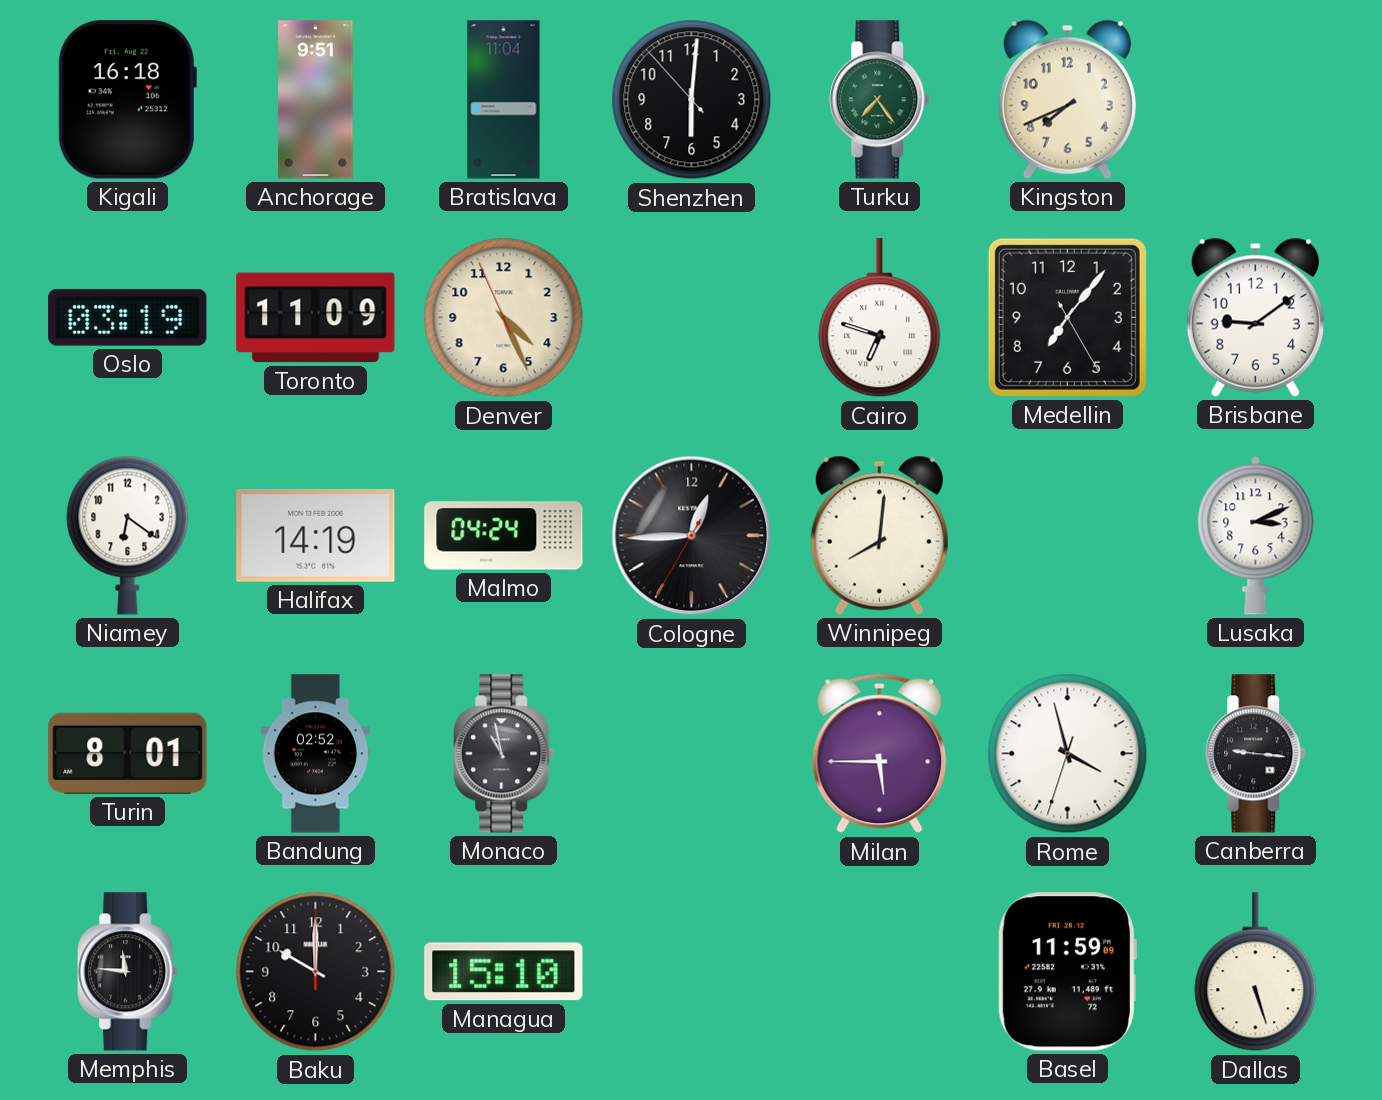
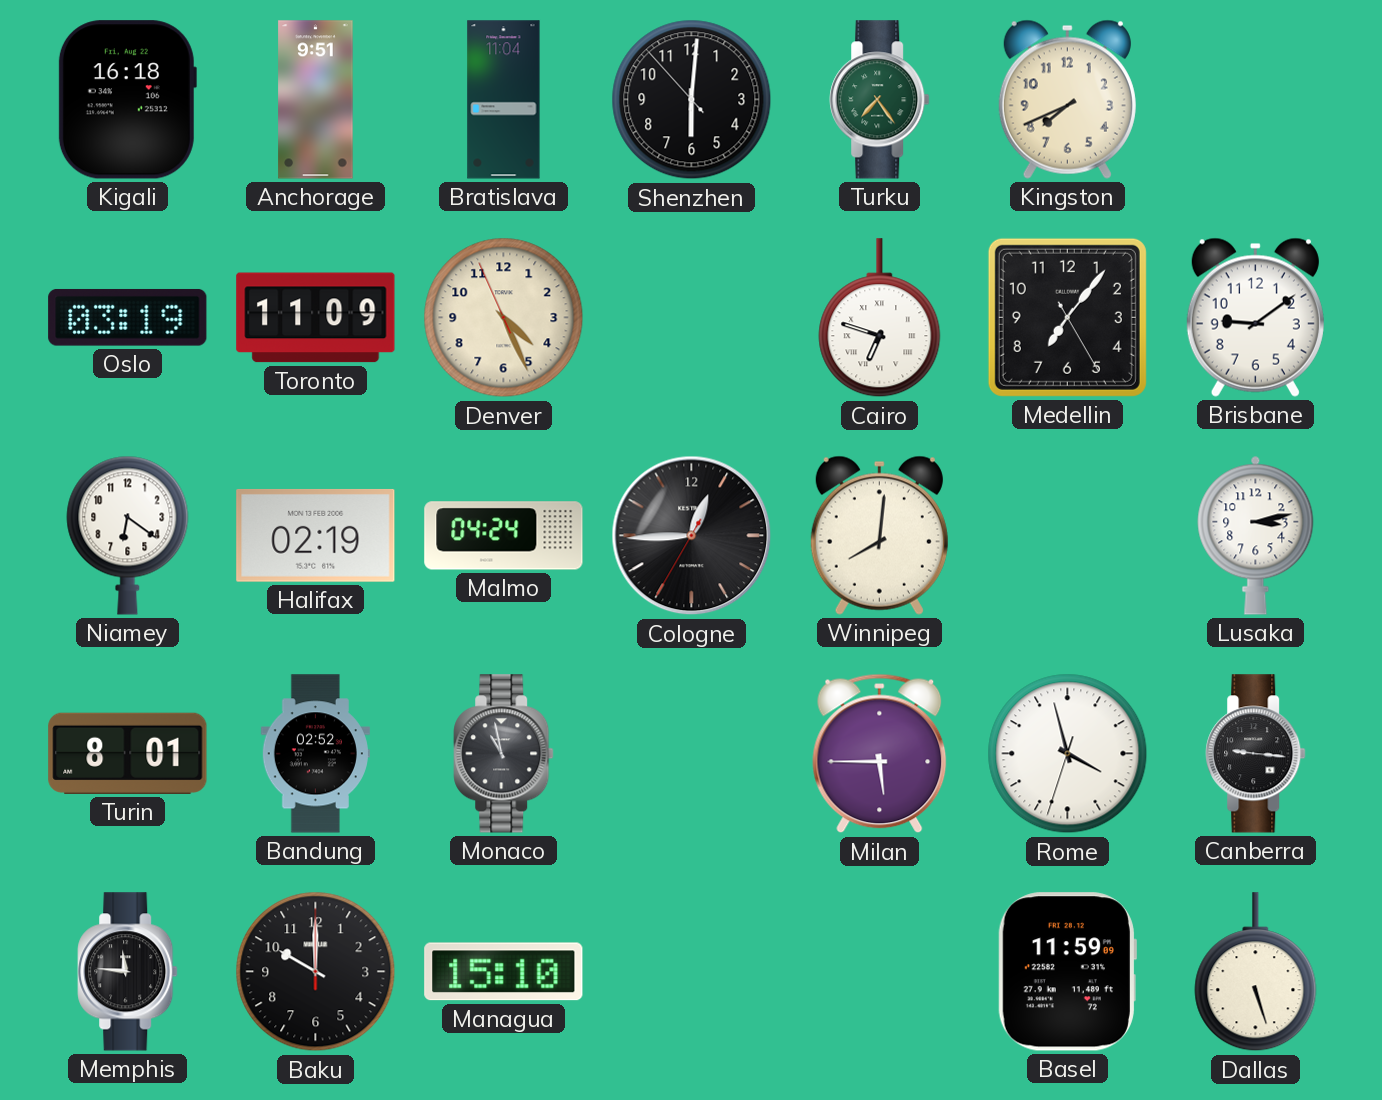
Halifax: 14:19 -> 02:19 (316, 535)
Lusaka: 3:11 -> 3:13 (1256, 535)
